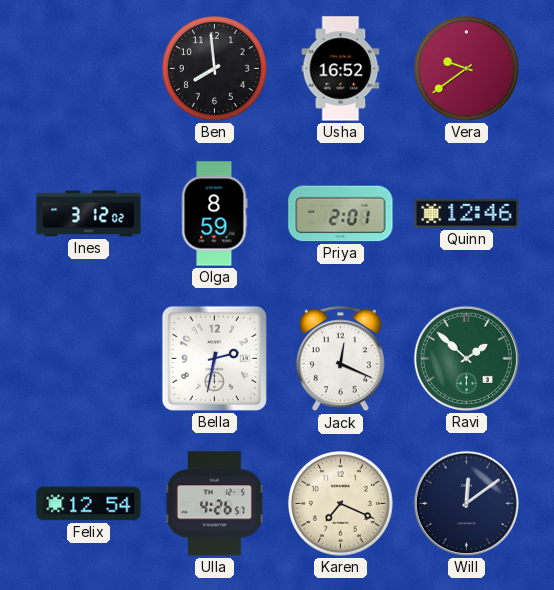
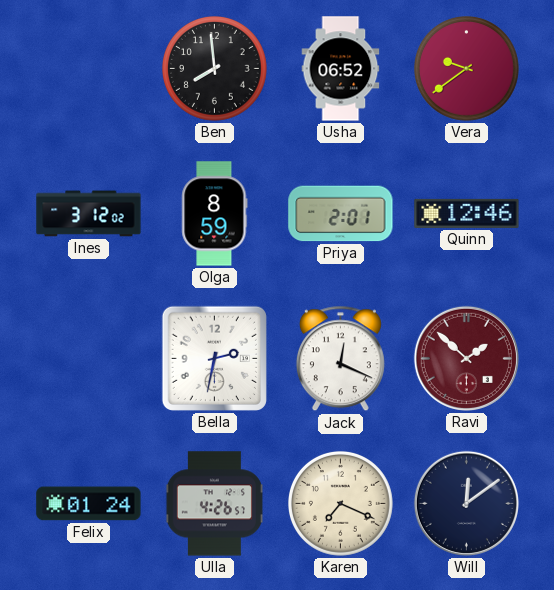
Usha: 16:52 -> 06:52 (341, 69)
Ravi dial: green -> burgundy (466, 358)
Felix: 12:54 -> 01:24 (89, 504)
